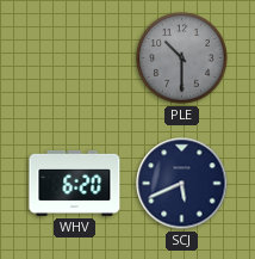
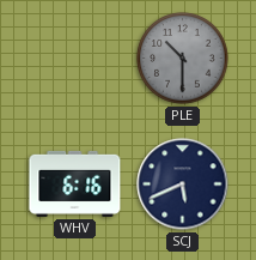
WHV: 6:20 -> 6:16 (75, 183)
